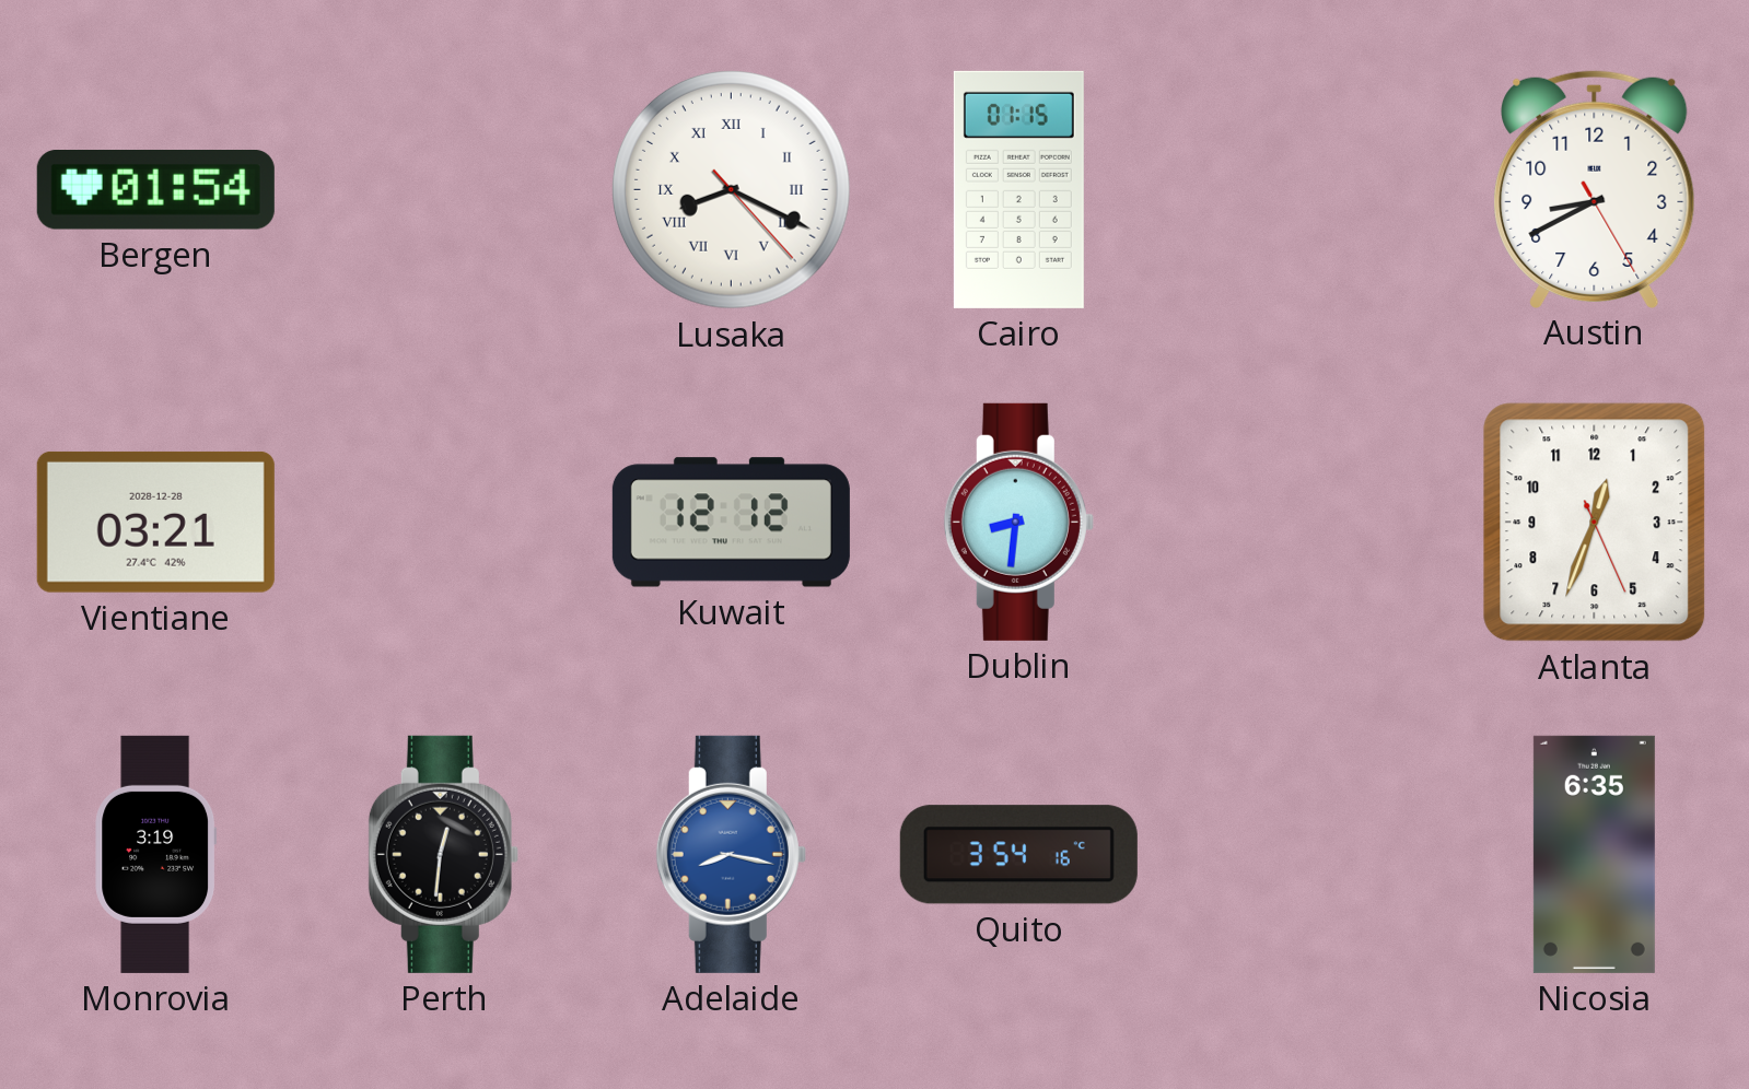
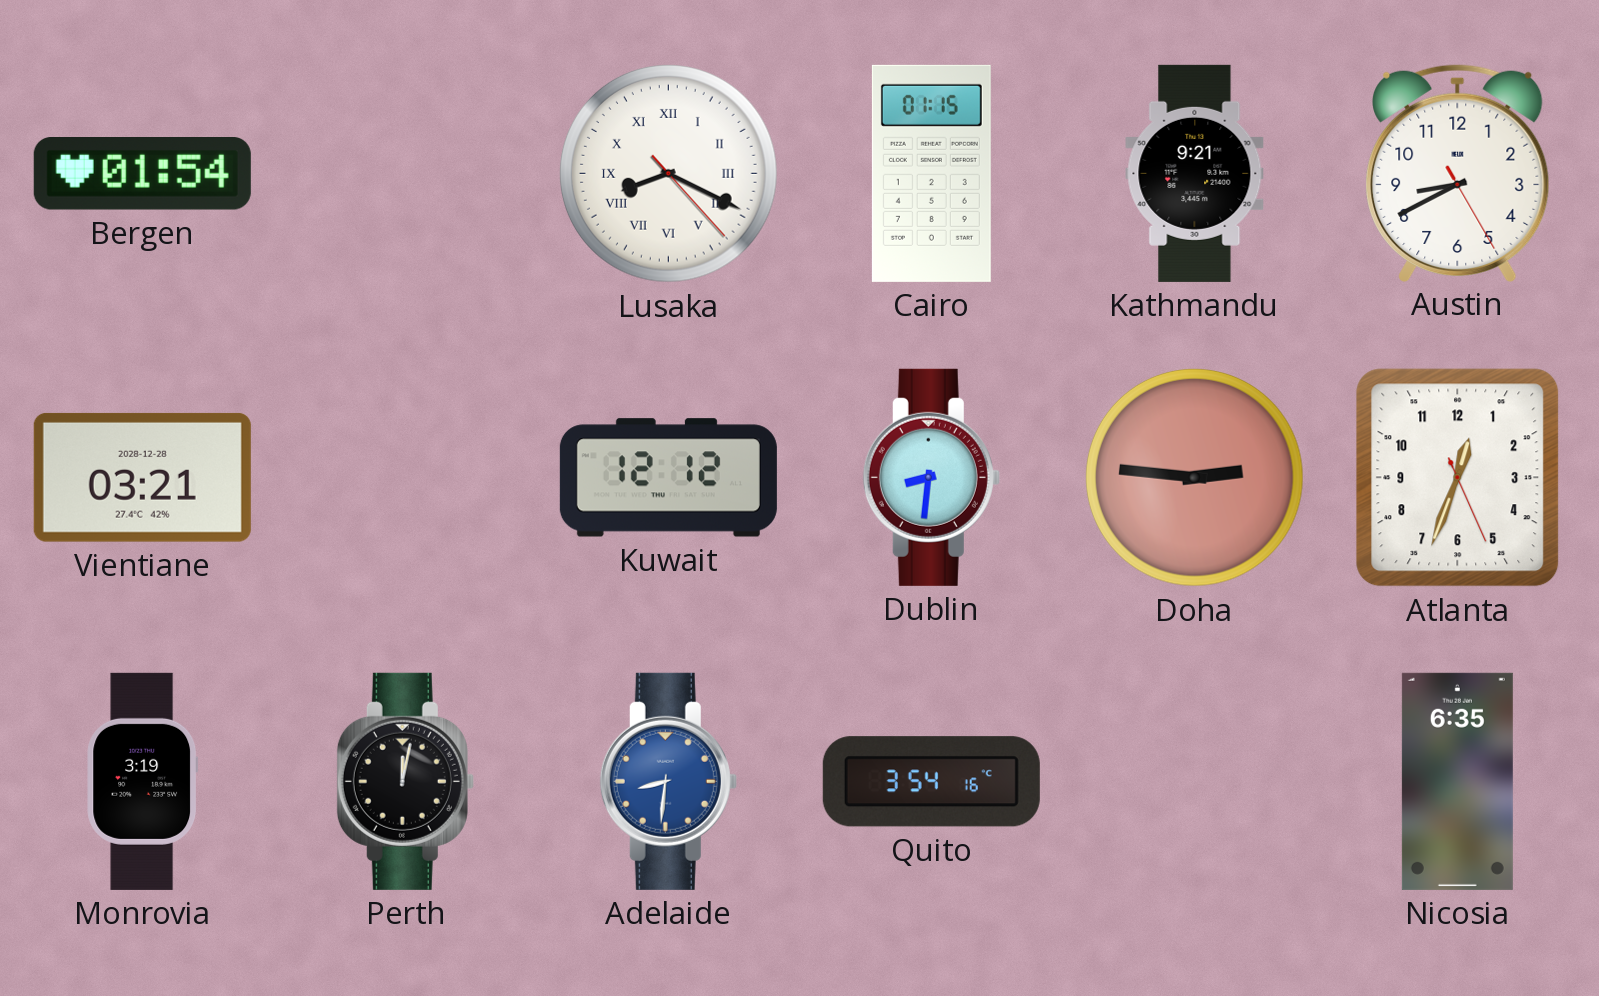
Kathmandu: none -> 9:21 (1195, 173)
Doha: none -> 2:46 (1195, 478)
Perth: 12:31 -> 12:02 (405, 781)
Adelaide: 8:17 -> 8:31 (668, 781)
